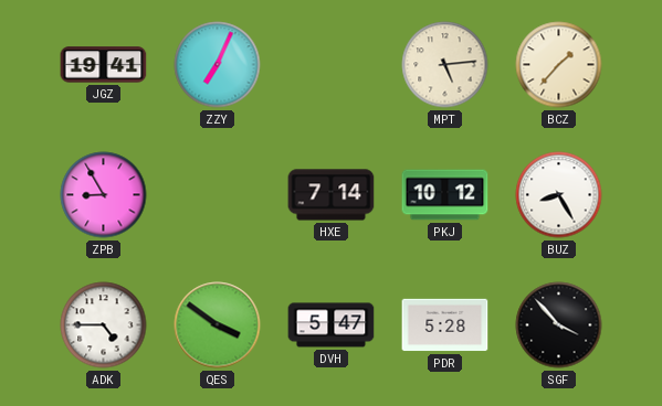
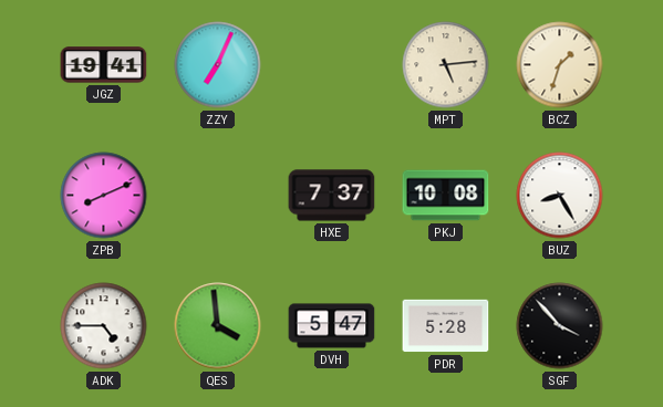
BCZ: 1:37 -> 1:33 (560, 65)
ZPB: 8:55 -> 8:11 (104, 196)
HXE: 7:14 -> 7:37 (332, 196)
PKJ: 10:12 -> 10:08 (446, 196)
QES: 3:51 -> 3:59 (218, 326)
